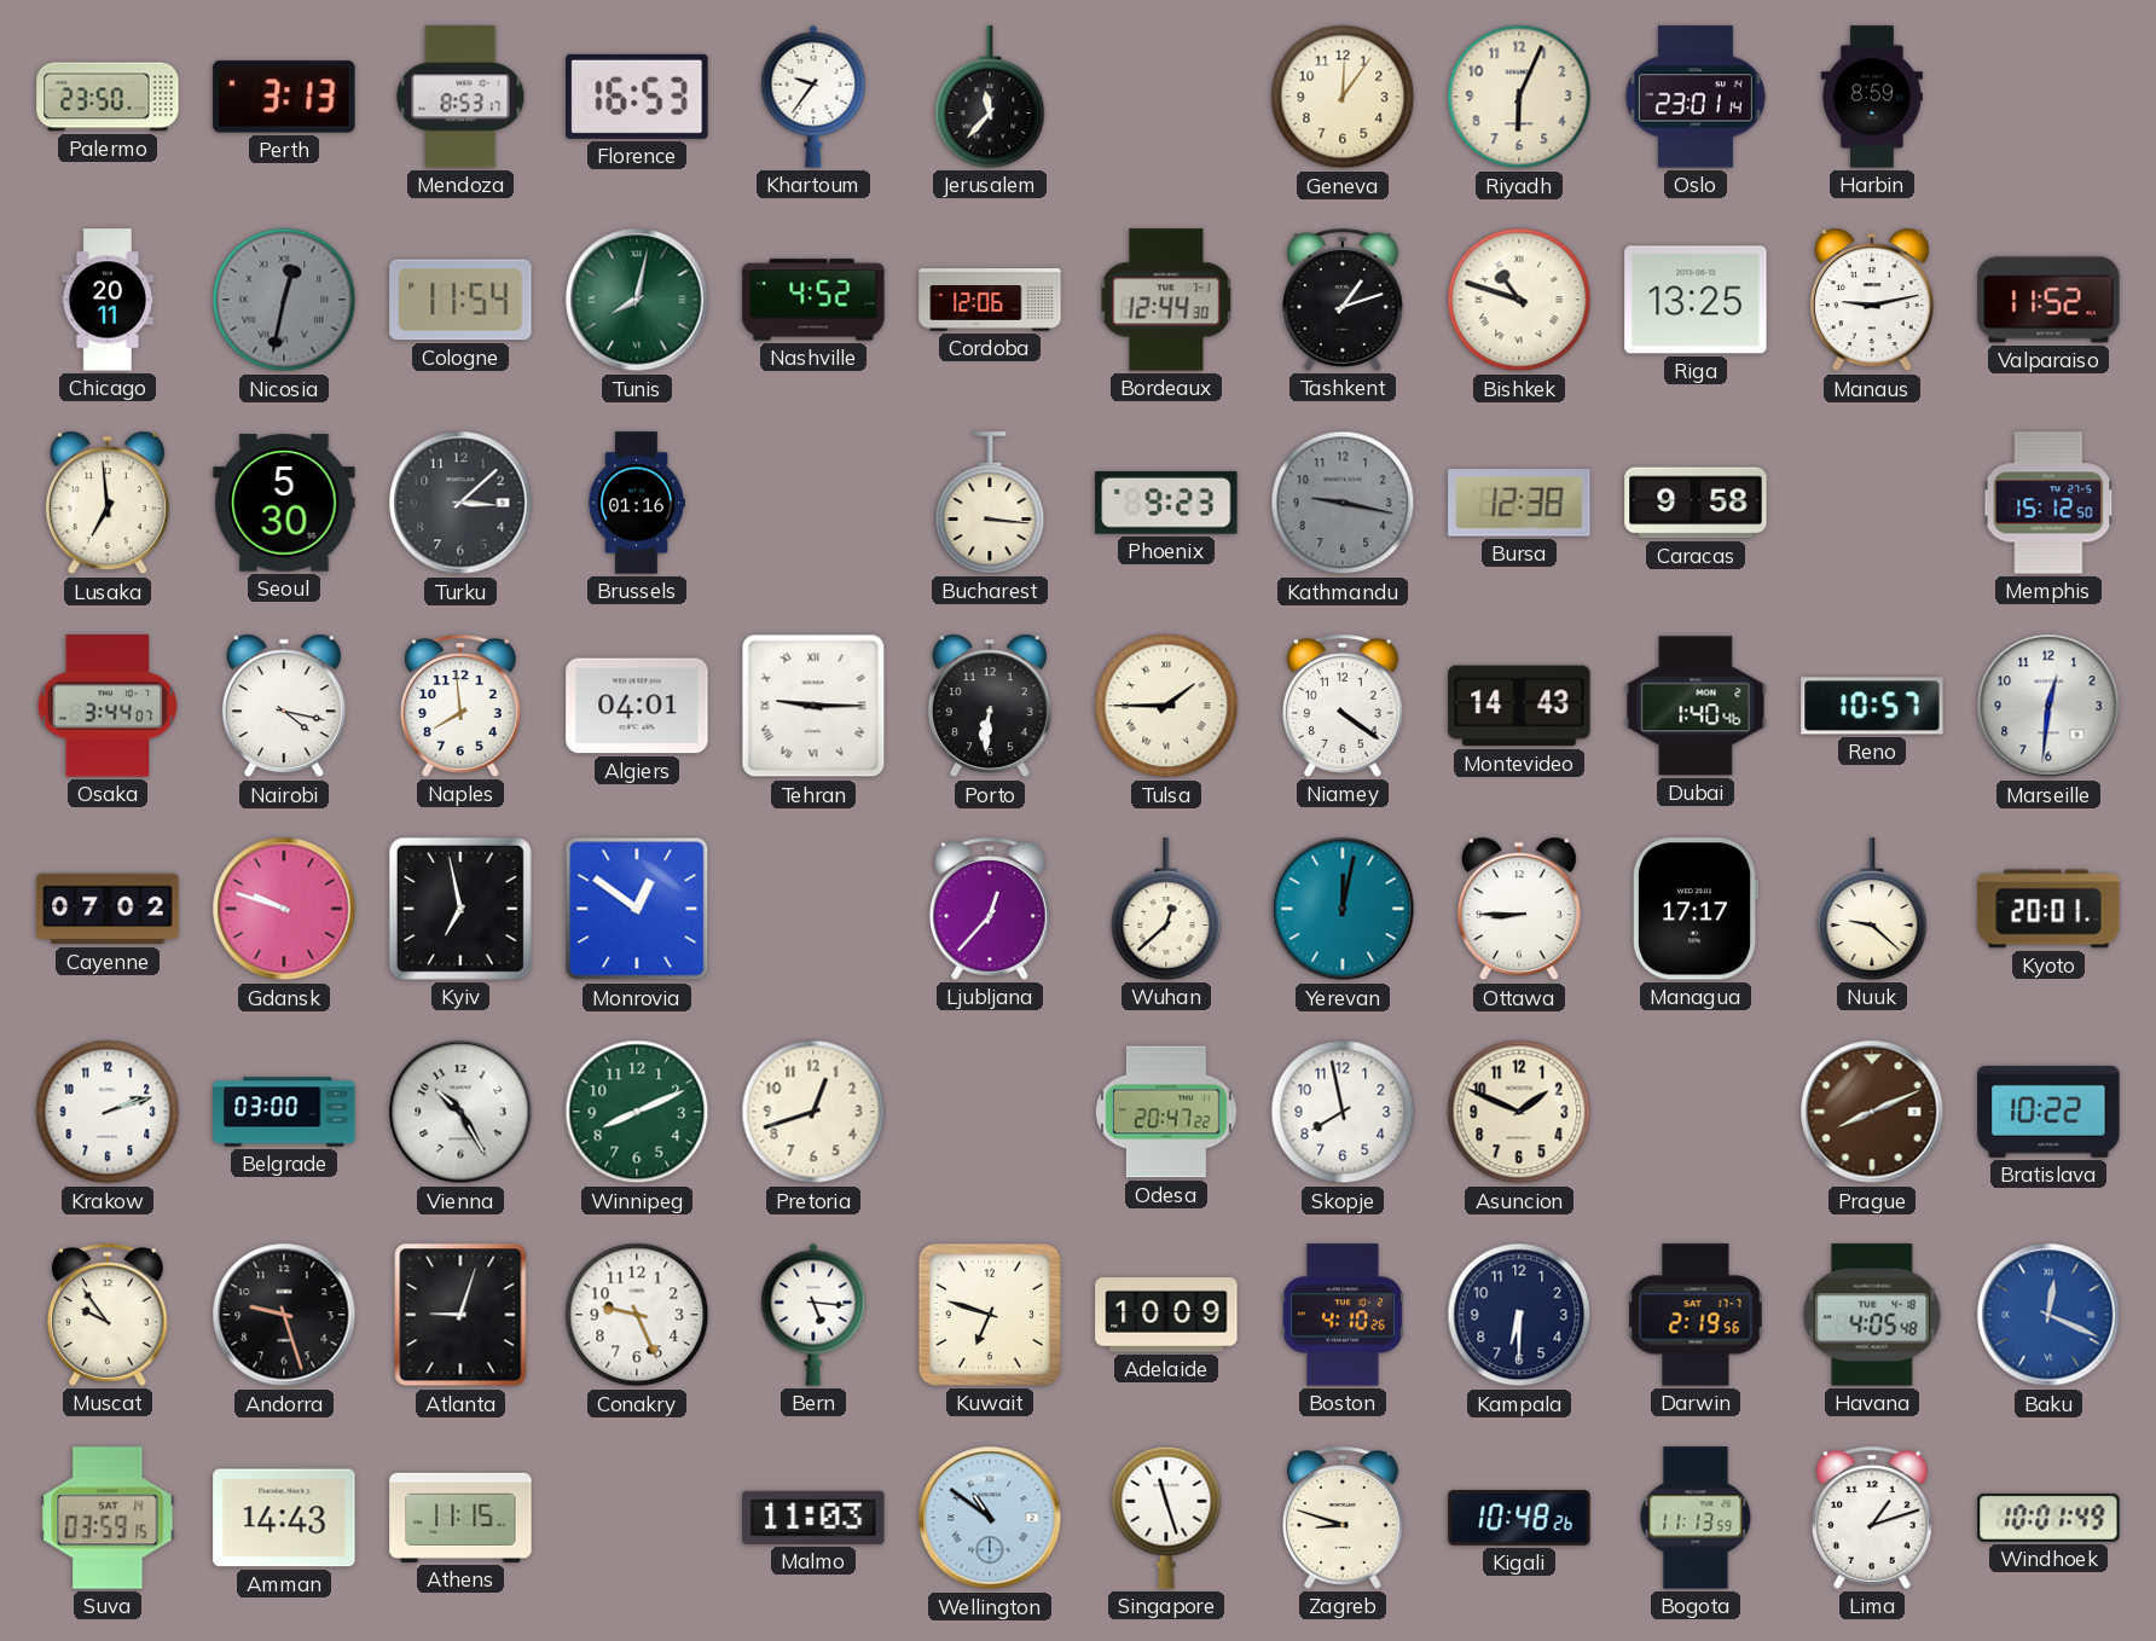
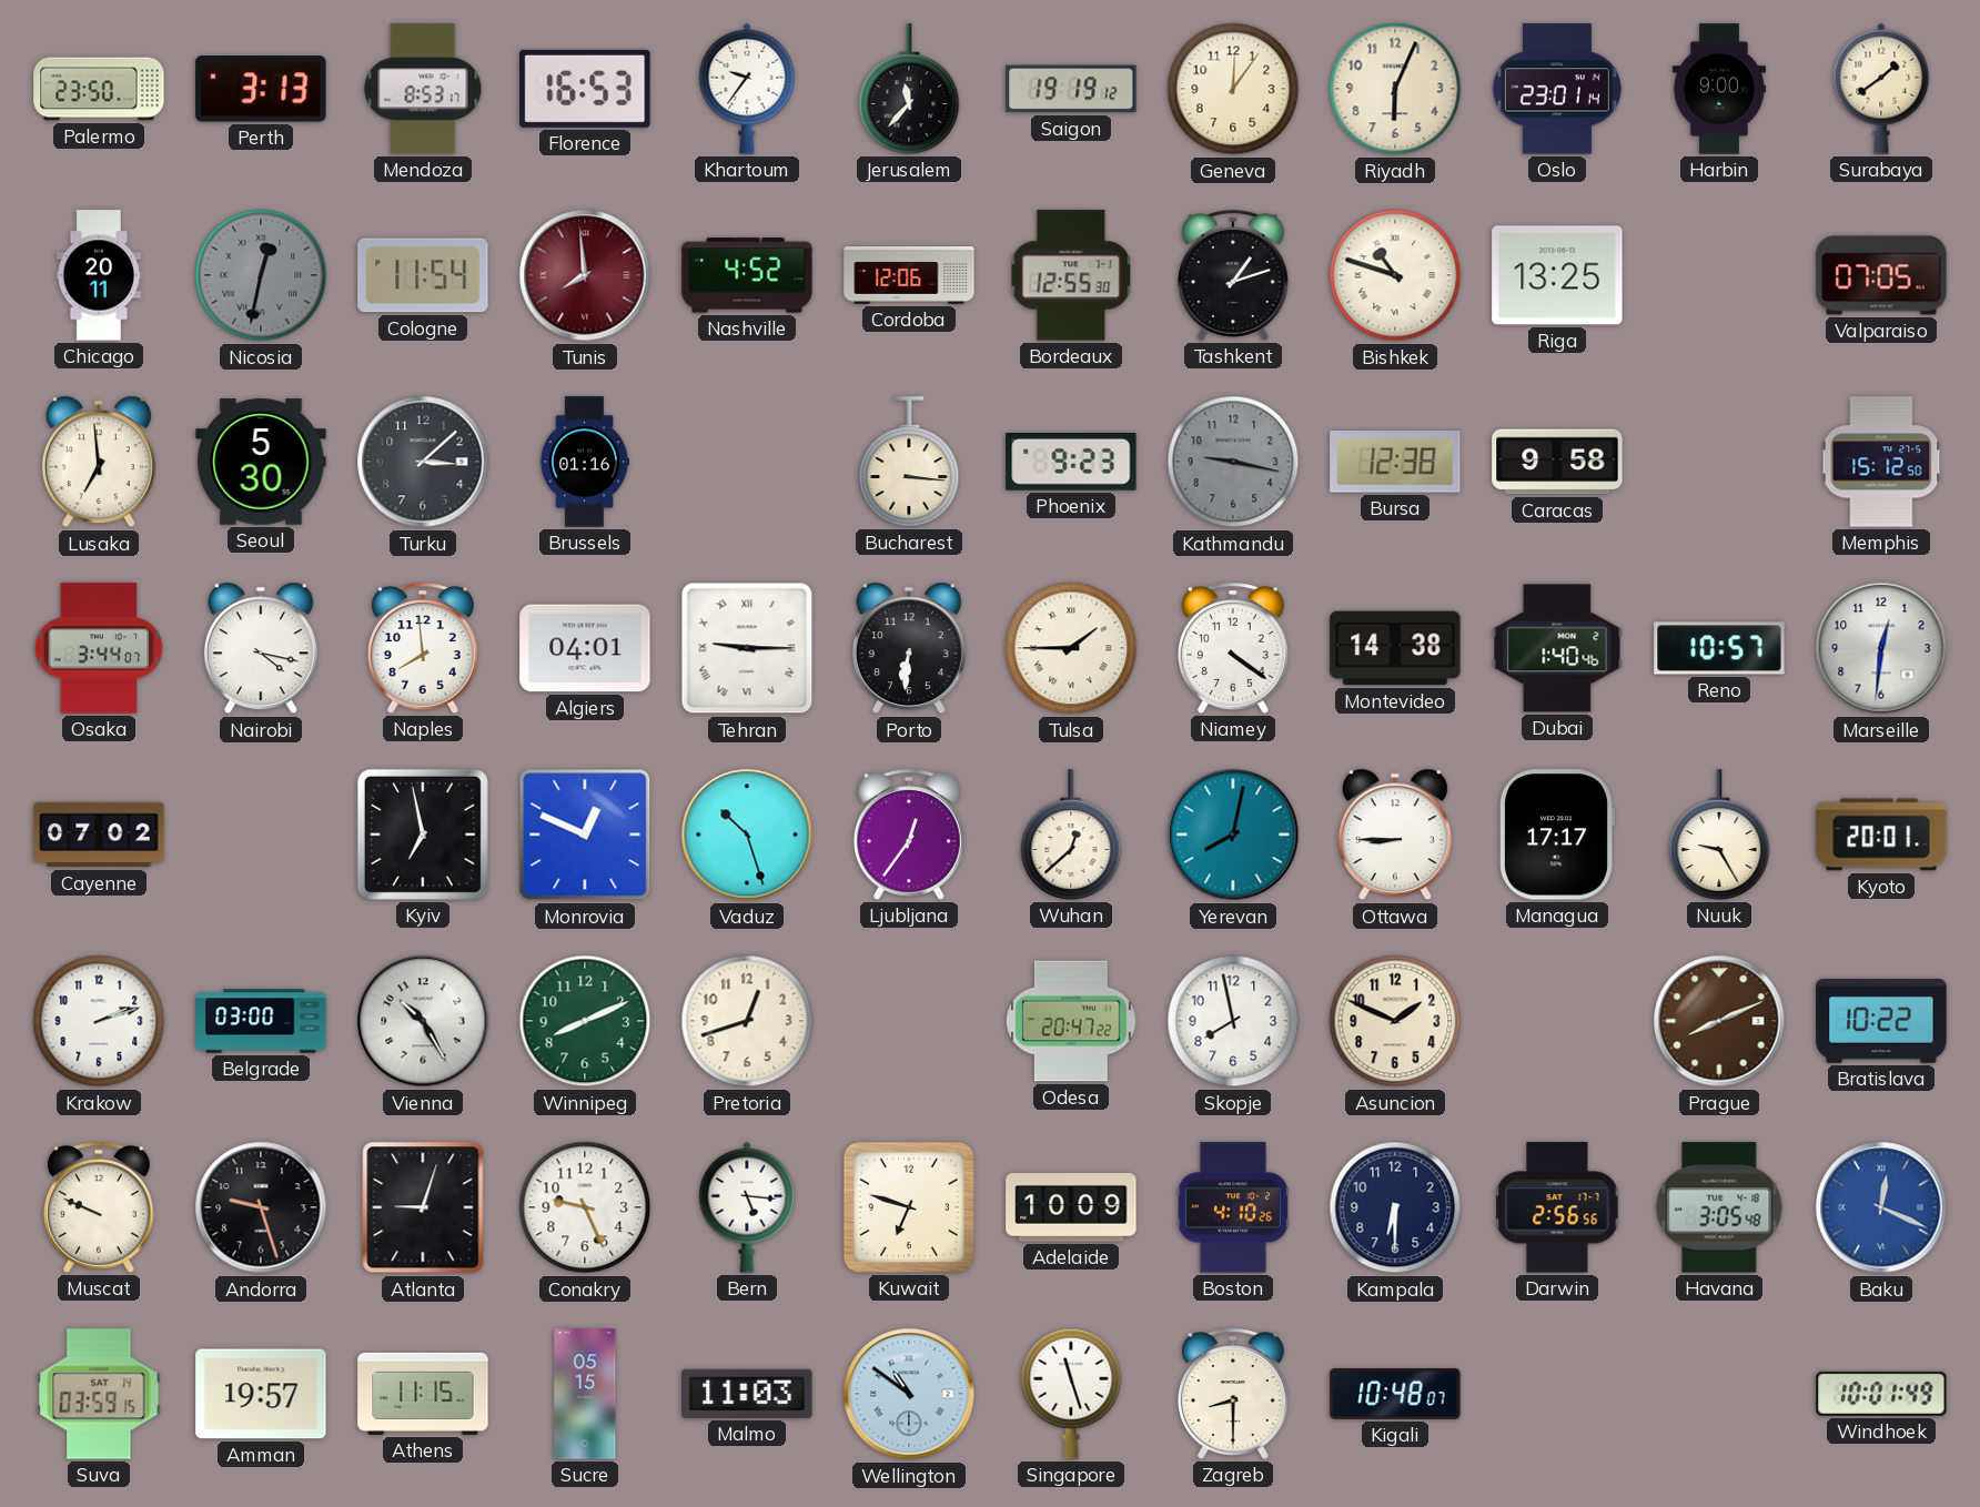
Saigon: none -> 19:19 (1071, 89)
Harbin: 8:59 -> 9:00 (1719, 89)
Surabaya: none -> 1:39 (1881, 89)
Tunis: 8:02 -> 7:59 (585, 275)
Tunis dial: green -> burgundy (585, 275)
Bordeaux: 12:44 -> 12:55 (1071, 275)
Manaus: 9:13 -> none (1872, 300)
Valparaiso: 11:52 -> 07:05 (1881, 275)
Montevideo: 14:43 -> 14:38 (1395, 648)
Gdansk: 9:48 -> none (284, 909)
Monrovia: 12:51 -> 12:49 (585, 835)
Vaduz: none -> 10:27 (747, 835)
Ljubljana: 12:37 -> 12:36 (909, 835)
Yerevan: 12:02 -> 8:02 (1233, 835)
Nuuk: 9:22 -> 9:25 (1719, 835)
Muscat: 9:54 -> 9:49 (99, 1207)
Darwin: 2:19 -> 2:56 (1557, 1207)
Havana: 4:05 -> 3:05 (1719, 1207)
Amman: 14:43 -> 19:57 (261, 1394)
Sucre: none -> 05:15 (585, 1394)
Zagreb: 8:48 -> 8:30 (1233, 1394)
Kigali: 10:48:26 -> 10:48:07 (1395, 1395)
Bogota: 11:13 -> none (1696, 1518)
Lima: 1:12 -> none (1872, 1518)
